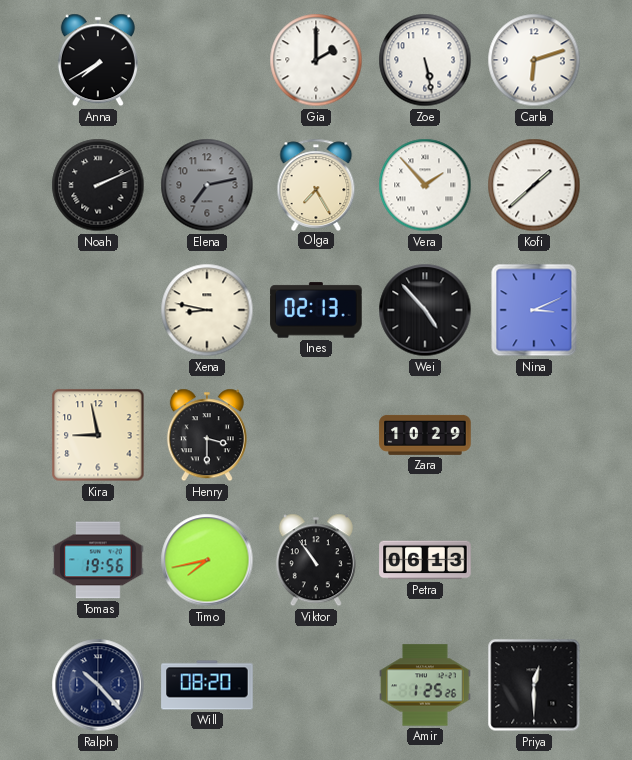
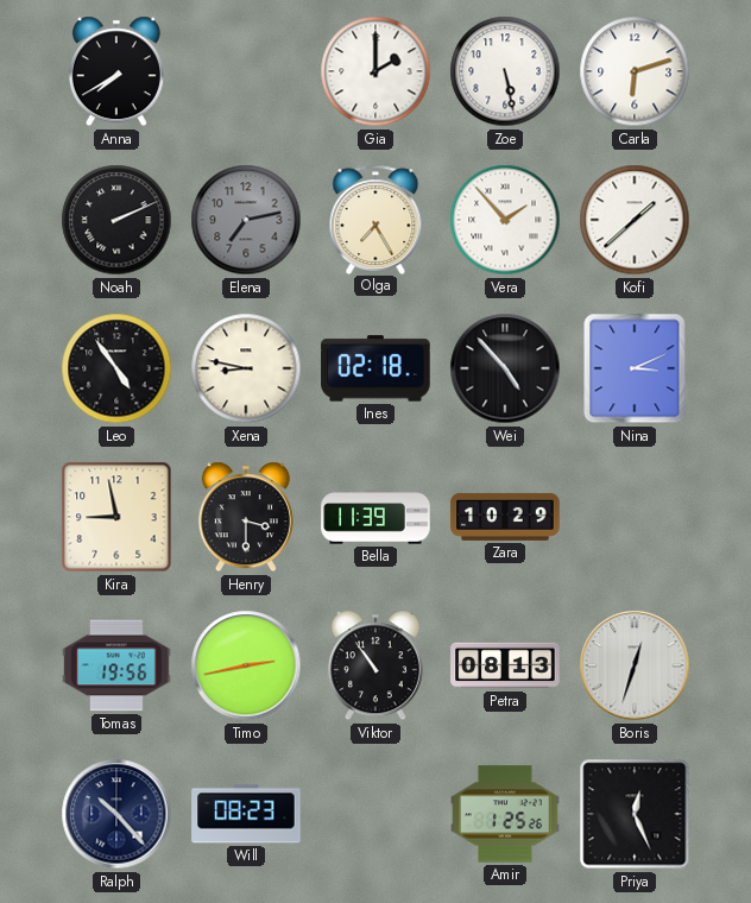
Leo: none -> 4:54 (116, 368)
Ines: 02:13 -> 02:18 (375, 368)
Bella: none -> 11:39 (375, 517)
Timo: 7:43 -> 2:43 (246, 665)
Petra: 06:13 -> 08:13 (505, 665)
Boris: none -> 12:33 (635, 665)
Will: 08:20 -> 08:23 (246, 814)
Priya: 12:30 -> 12:26 (635, 814)
